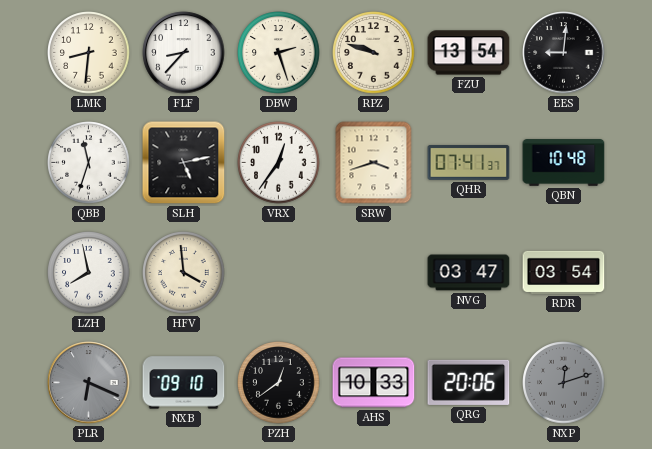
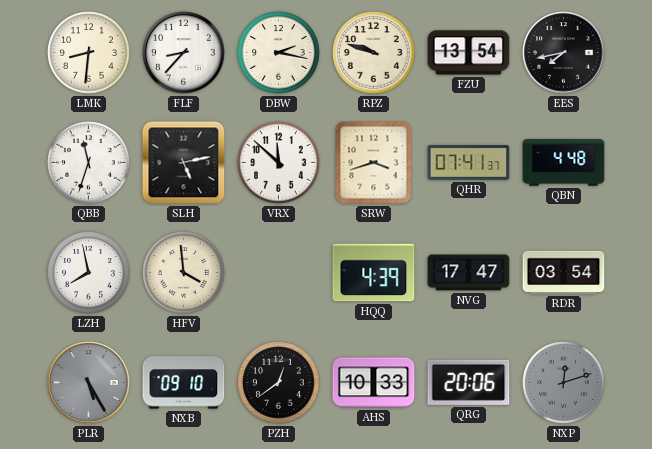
DBW: 2:27 -> 2:17 (279, 53)
EES: 9:01 -> 7:43 (564, 53)
VRX: 12:36 -> 11:52 (279, 163)
QBN: 10:48 -> 4:48 (564, 163)
HQQ: none -> 4:39 (374, 273)
NVG: 03:47 -> 17:47 (469, 273)
PLR: 6:19 -> 5:25 (89, 383)
